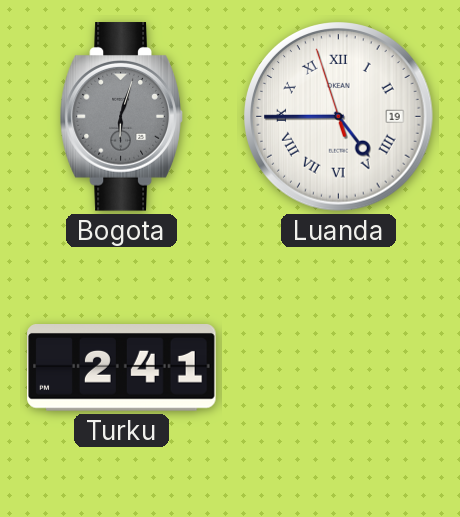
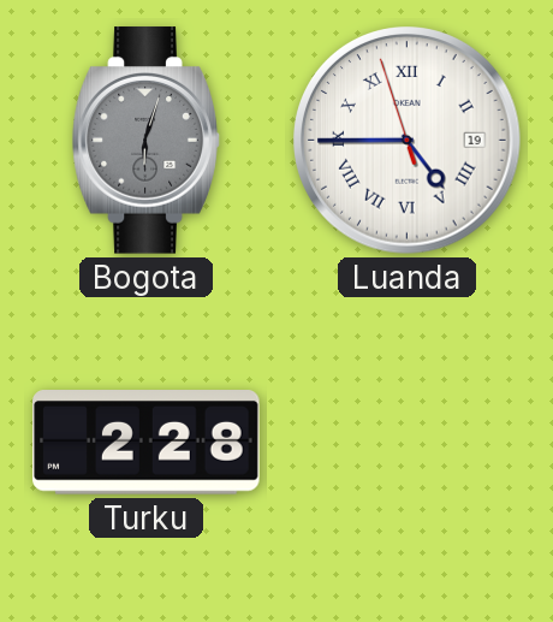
Turku: 2:41 -> 2:28 (147, 443)
